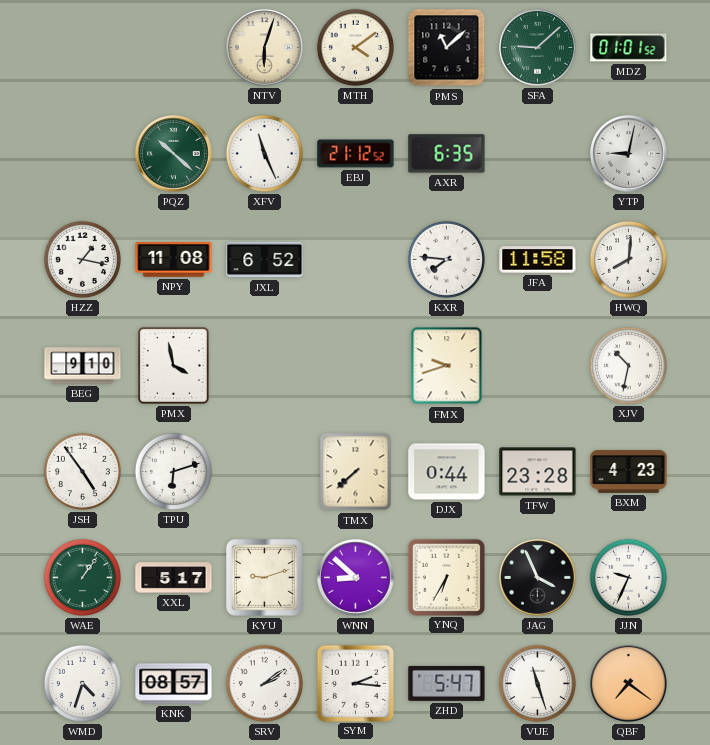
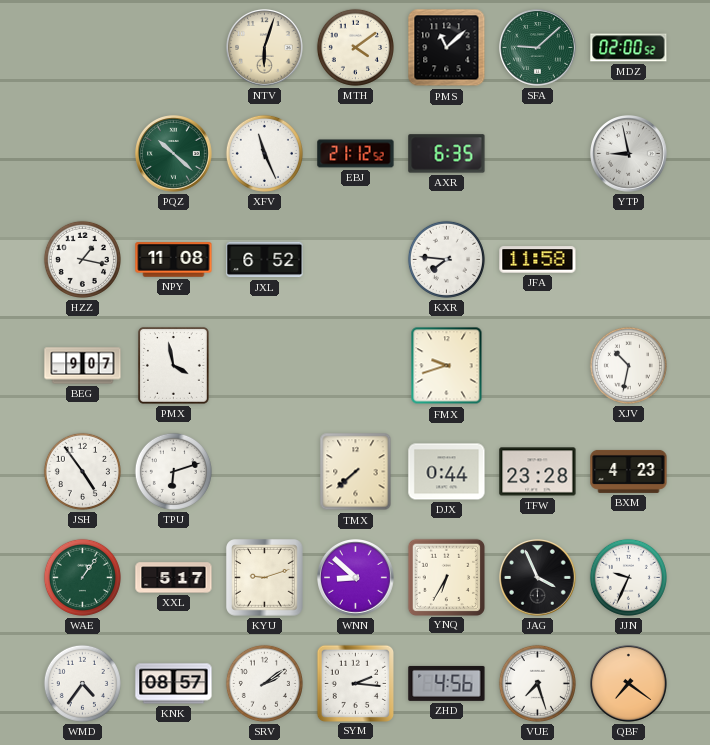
MDZ: 01:01 -> 02:00 (629, 48)
YTP: 9:02 -> 8:58 (629, 154)
HWQ: 8:01 -> none (628, 259)
BEG: 9:10 -> 9:07 (83, 366)
WMD: 4:33 -> 4:36 (82, 683)
ZHD: 5:47 -> 4:56 (447, 683)
VUE: 11:27 -> 7:27 (537, 683)
